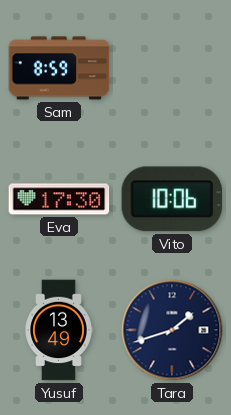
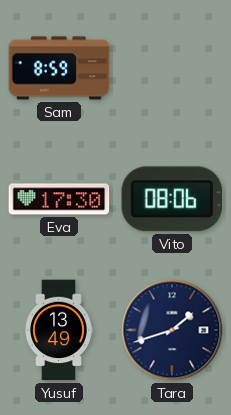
Vito: 10:06 -> 08:06 (172, 199)
